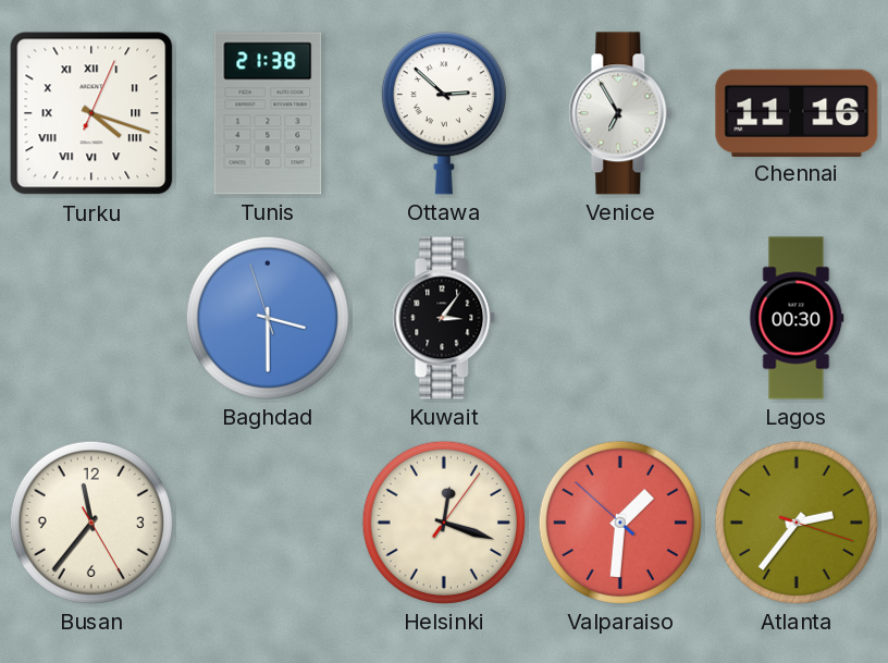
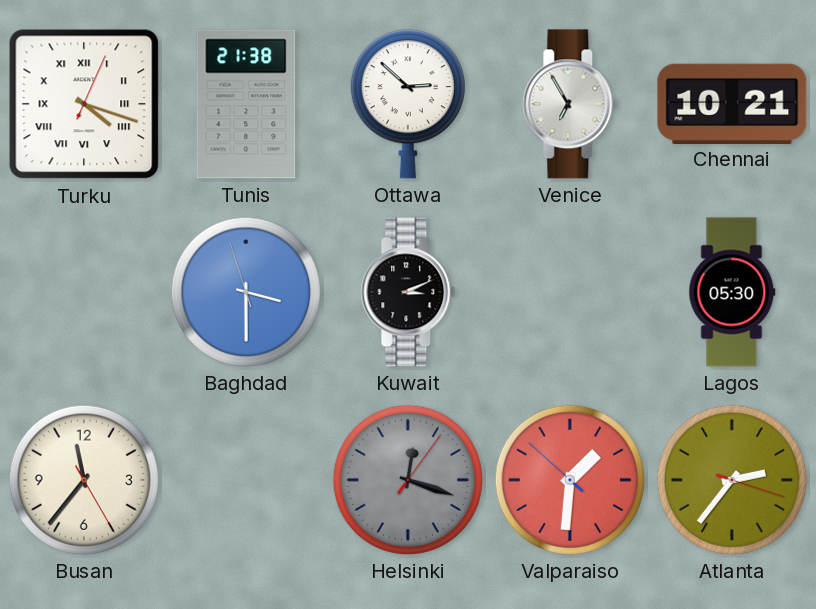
Chennai: 11:16 -> 10:21 (732, 103)
Kuwait: 3:06 -> 3:11 (408, 292)
Lagos: 00:30 -> 05:30 (732, 292)
Helsinki dial: cream -> grey (408, 480)
